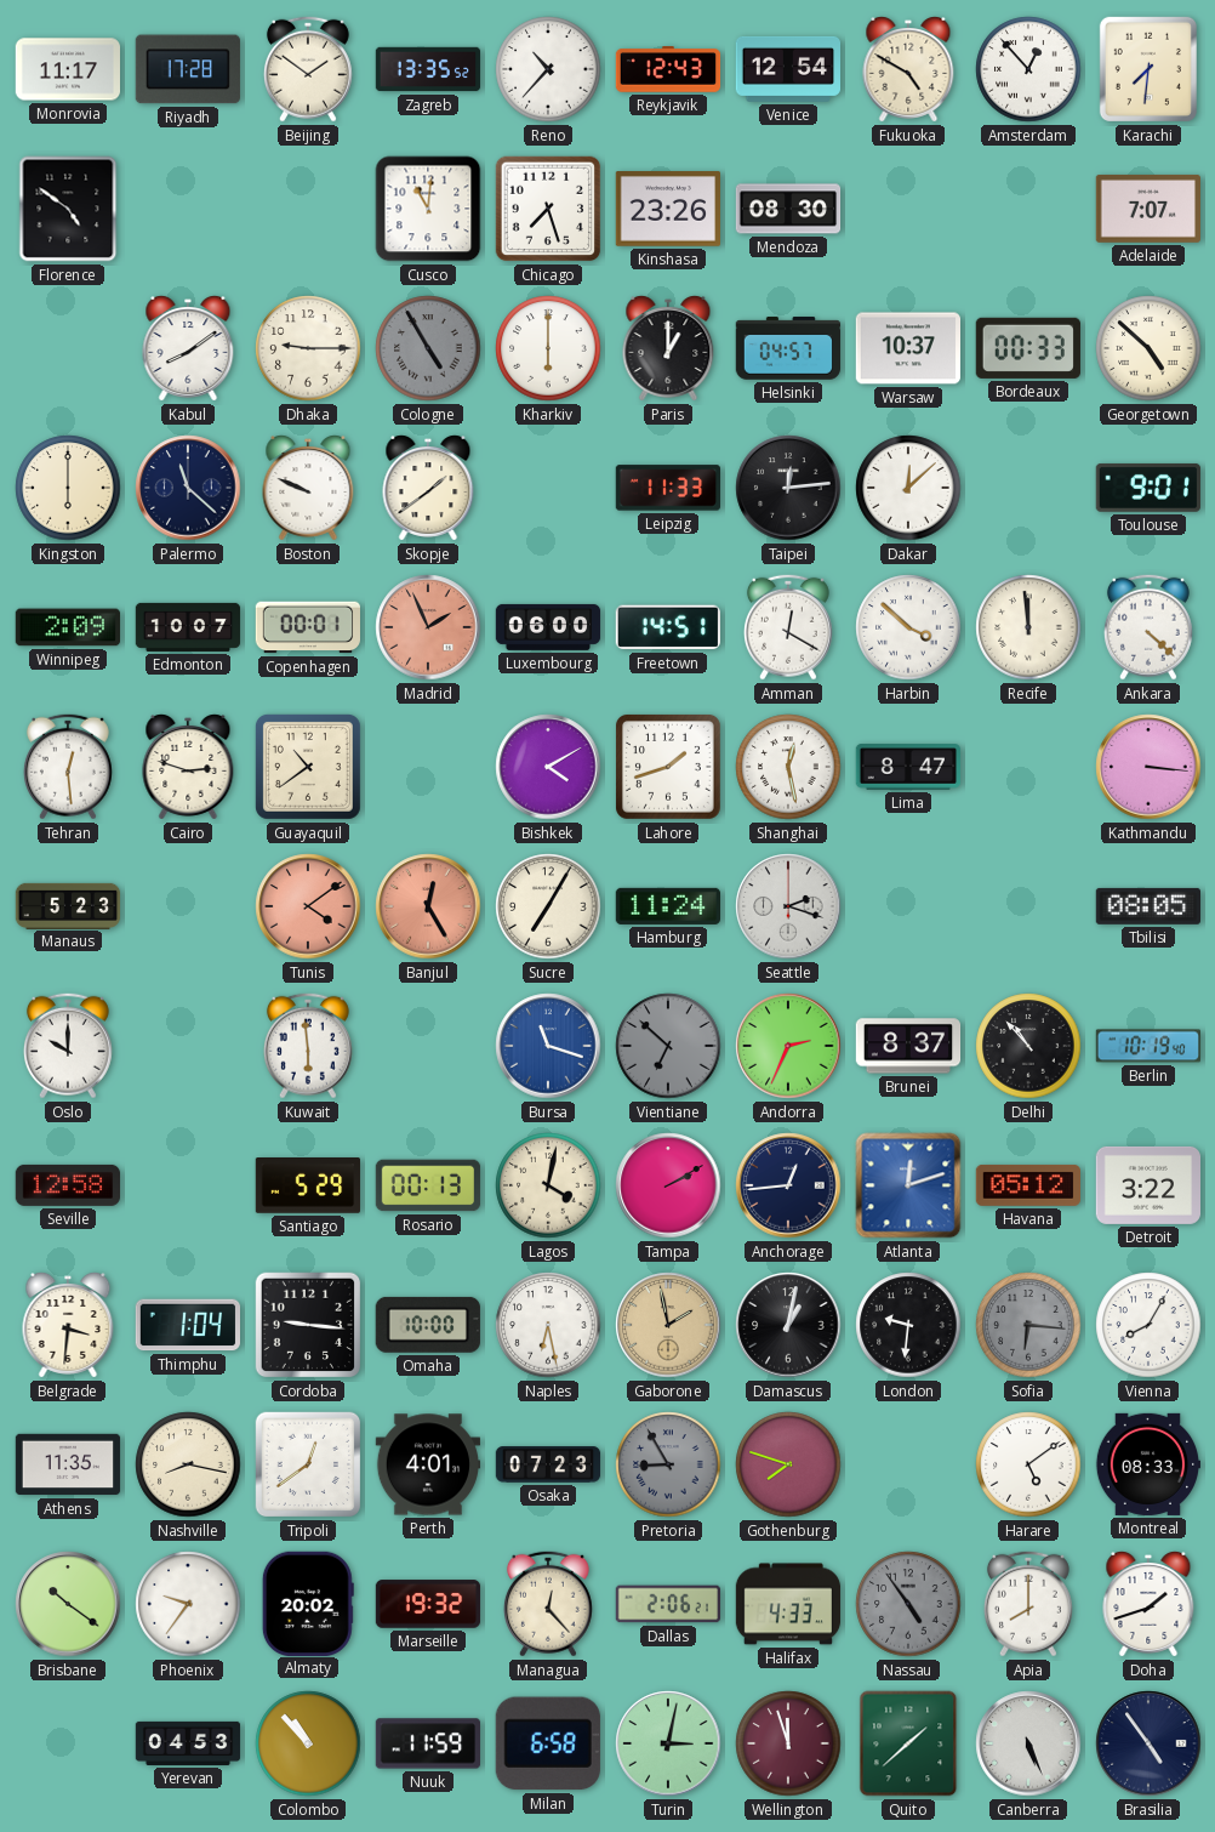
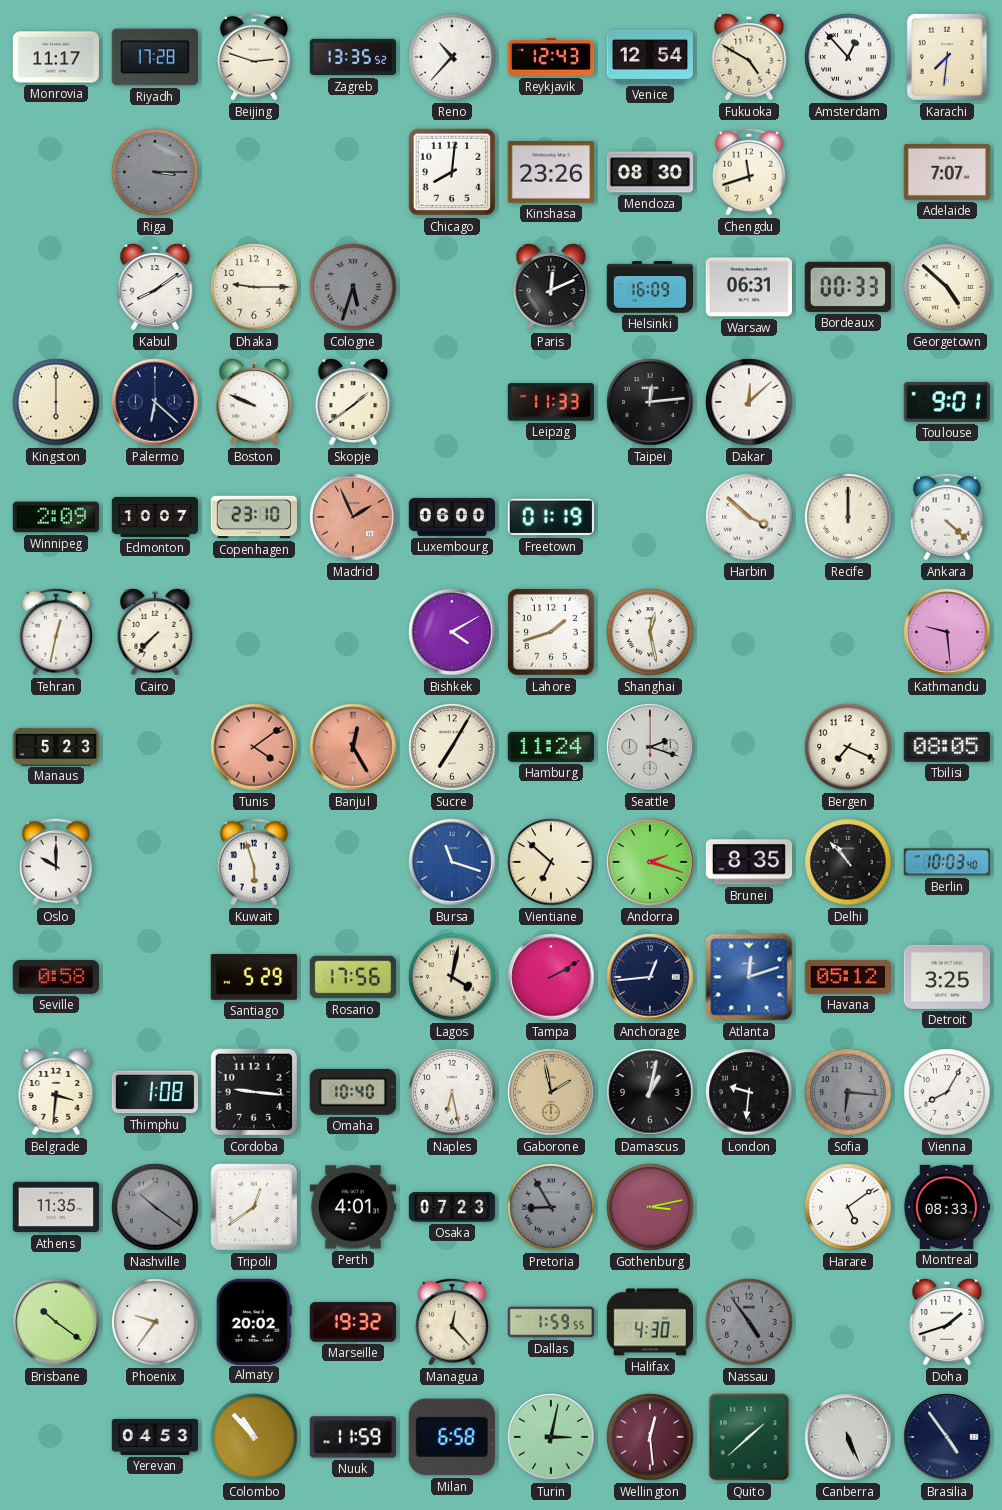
Beijing: 1:51 -> 2:48 (254, 57)
Florence: 4:51 -> none (68, 209)
Riga: none -> 3:15 (155, 172)
Cusco: 11:01 -> none (428, 209)
Chicago: 7:27 -> 8:01 (452, 172)
Chengdu: none -> 11:42 (749, 172)
Cologne: 4:55 -> 5:33 (353, 287)
Kharkiv: 6:00 -> none (548, 348)
Paris: 1:00 -> 12:11 (551, 288)
Helsinki: 04:57 -> 16:09 (650, 287)
Warsaw: 10:37 -> 06:31 (748, 287)
Palermo: 11:22 -> 6:22 (155, 402)
Copenhagen: 00:01 -> 23:10 (253, 517)
Freetown: 14:51 -> 01:19 (551, 517)
Amman: 12:20 -> none (788, 627)
Recife: 11:59 -> 12:00 (848, 517)
Tehran: 12:29 -> 12:32 (56, 632)
Cairo: 2:48 -> 7:37 (155, 633)
Guayaquil: 10:39 -> none (308, 767)
Lima: 8:47 -> none (907, 767)
Kathmandu: 3:16 -> 9:29 (947, 632)
Bergen: none -> 7:19 (848, 747)
Kuwait: 5:59 -> 5:57 (254, 862)
Vientiane dial: grey -> cream (551, 862)
Andorra: 2:34 -> 2:18 (650, 862)
Brunei: 8:37 -> 8:35 (749, 862)
Berlin: 10:19 -> 10:03 (946, 862)
Seville: 12:58 -> 0:58 (55, 977)
Rosario: 00:13 -> 17:56 (353, 977)
Detroit: 3:22 -> 3:25 (947, 977)
Thimphu: 1:04 -> 1:08 (155, 1092)
Omaha: 10:00 -> 10:40 (353, 1092)
Nashville: 8:17 -> 10:21 (155, 1207)
Nashville dial: cream -> grey (155, 1207)
Gothenburg: 7:48 -> 3:13 (650, 1207)
Dallas: 2:06 -> 1:59 (550, 1322)
Halifax: 4:33 -> 4:30 (650, 1322)
Apia: 8:00 -> none (1028, 1604)
Wellington: 11:57 -> 12:29 (650, 1437)
